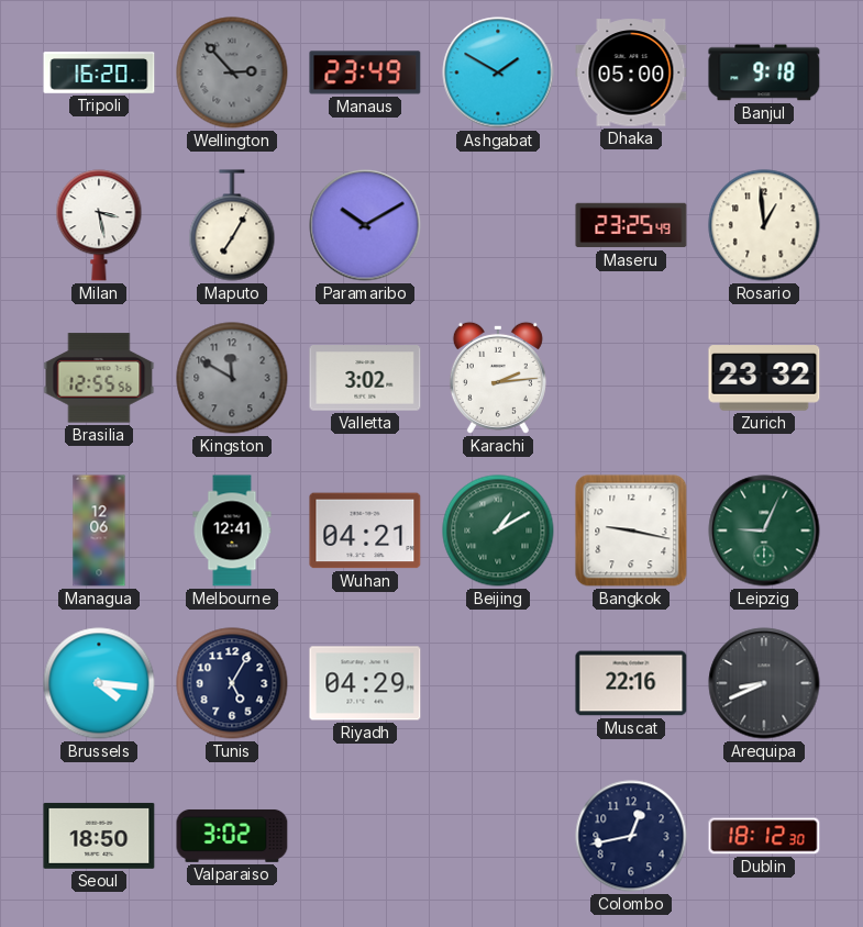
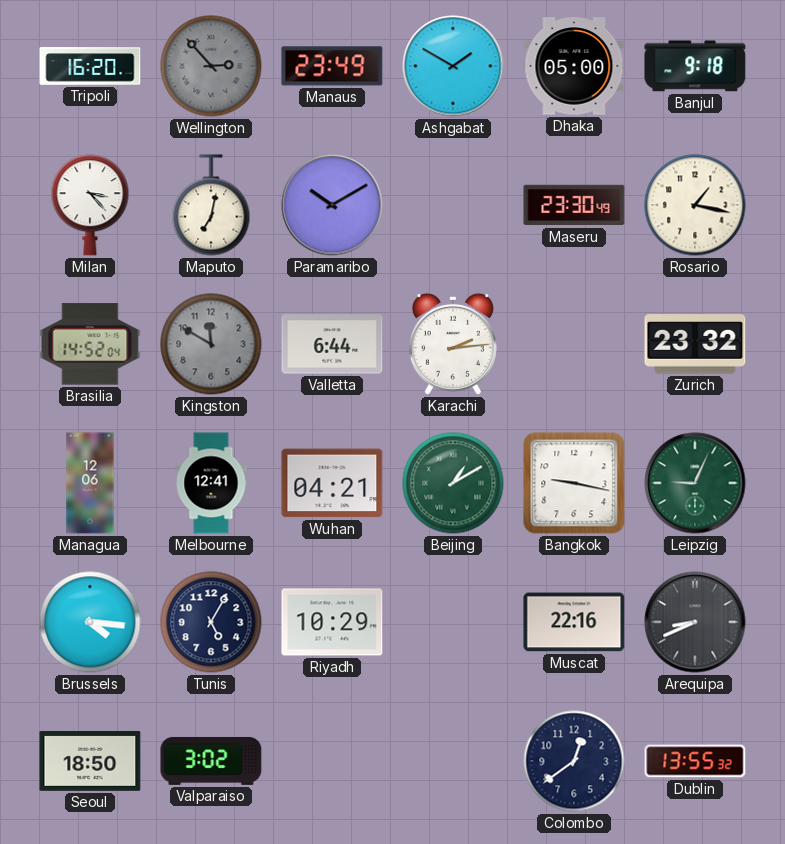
Milan: 3:28 -> 3:23 (90, 205)
Maputo: 7:05 -> 7:02 (211, 205)
Maseru: 23:25 -> 23:30 (574, 205)
Rosario: 12:59 -> 1:17 (695, 205)
Brasilia: 12:55 -> 14:52 (90, 344)
Valletta: 3:02 -> 6:44 (332, 344)
Riyadh: 04:29 -> 10:29 (332, 622)
Colombo: 12:43 -> 12:39 (574, 761)
Dublin: 18:12 -> 13:55 (695, 761)
